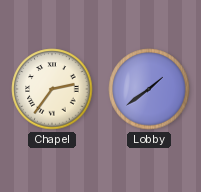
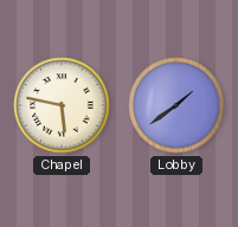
Chapel: 2:36 -> 5:47 (62, 105)
